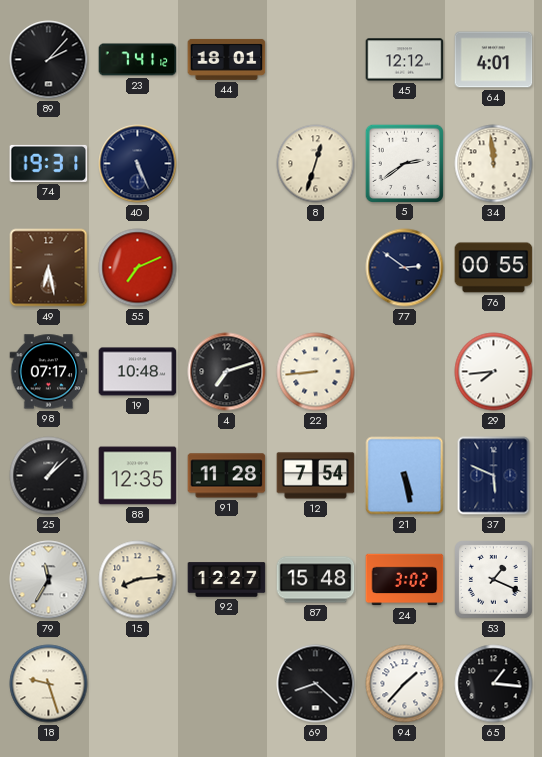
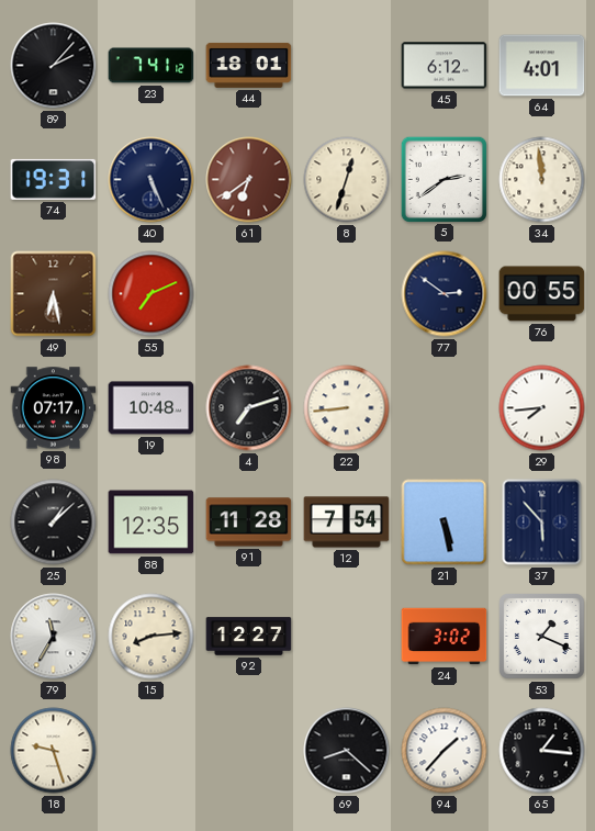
45: 12:12 -> 6:12 (445, 66)
61: none -> 6:39 (249, 180)
37: 5:49 -> 5:53 (542, 523)
87: 15:48 -> none (316, 580)
